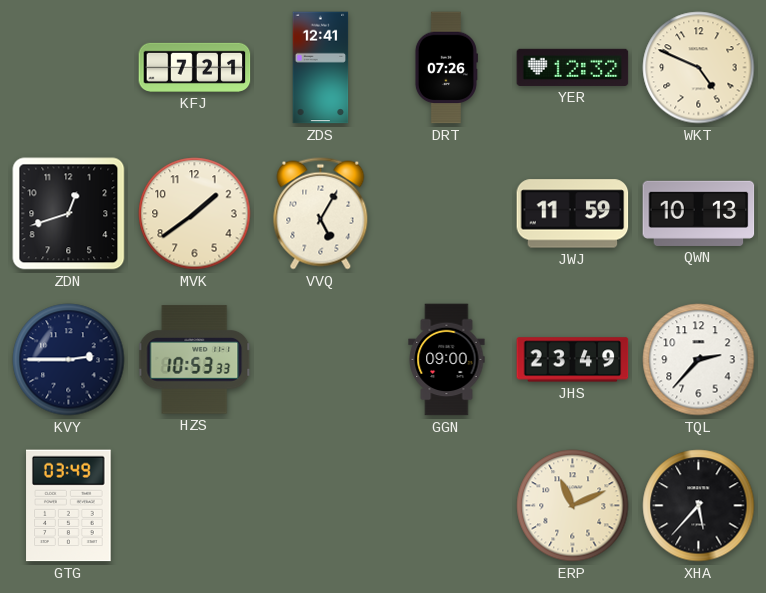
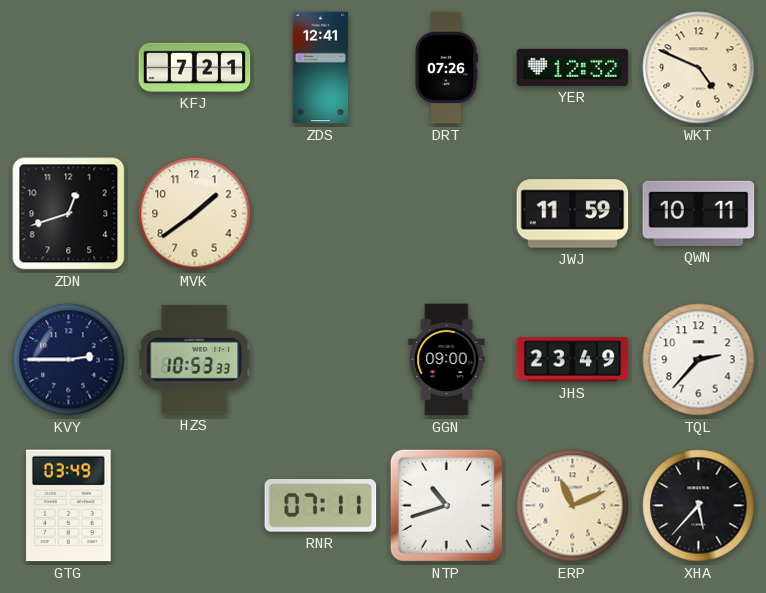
VVQ: 5:05 -> none (321, 214)
QWN: 10:13 -> 10:11 (699, 213)
RNR: none -> 07:11 (321, 506)
NTP: none -> 10:42 (446, 505)
